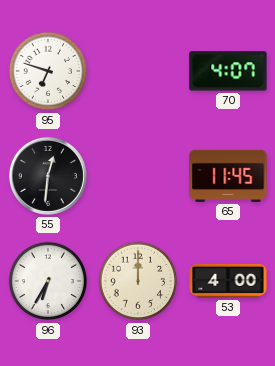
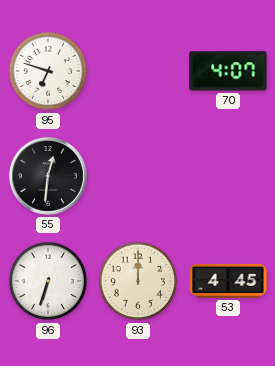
65: 11:45 -> none (228, 176)
96: 6:35 -> 6:33 (48, 281)
53: 4:00 -> 4:45 (228, 281)
